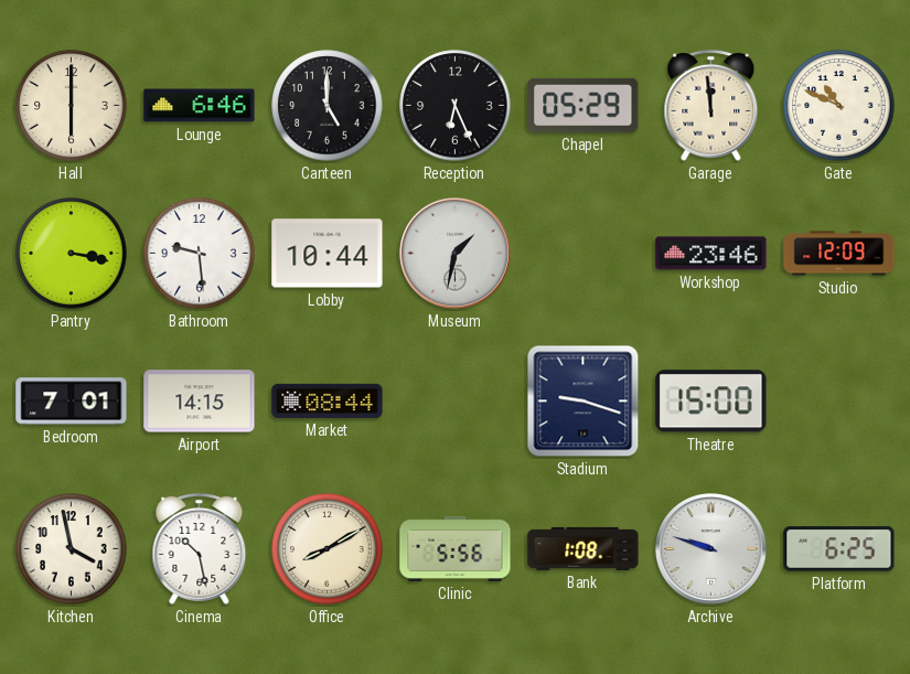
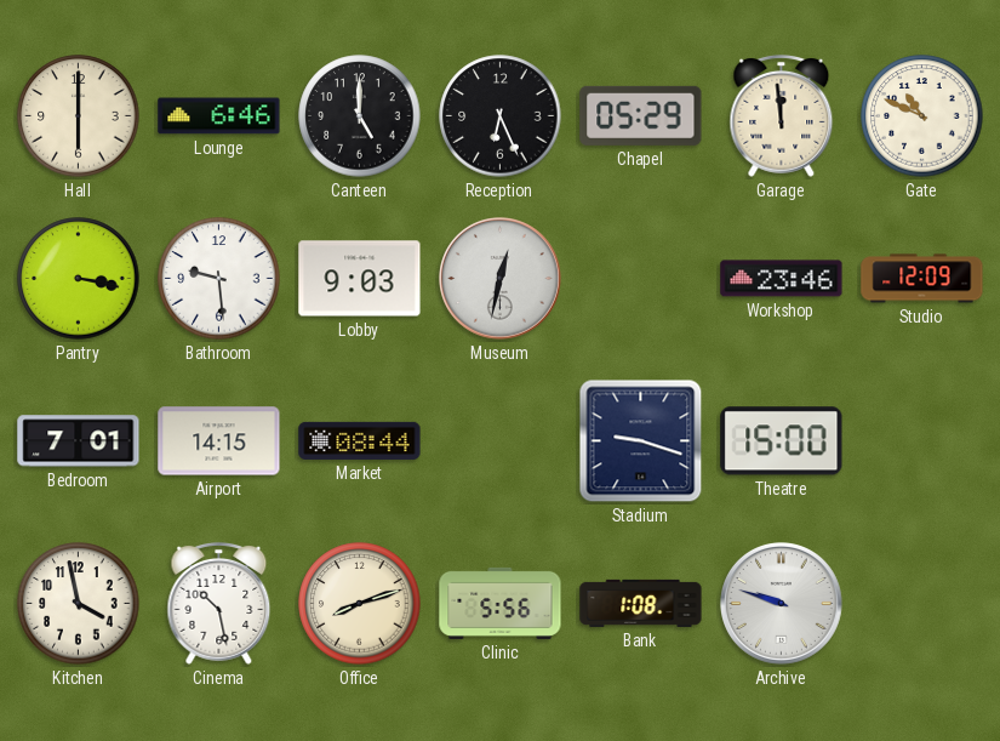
Lobby: 10:44 -> 9:03 (360, 279)
Museum: 1:32 -> 12:32 (501, 279)
Office: 8:10 -> 8:12 (360, 604)
Platform: 6:25 -> none (839, 549)
